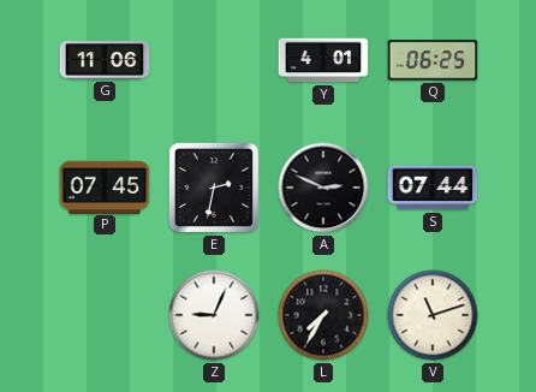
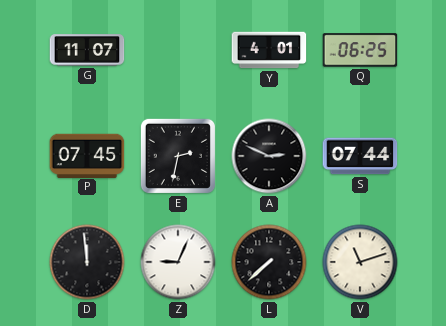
G: 11:06 -> 11:07 (87, 50)
D: none -> 11:59 (87, 262)
L: 7:35 -> 7:38 (269, 262)
